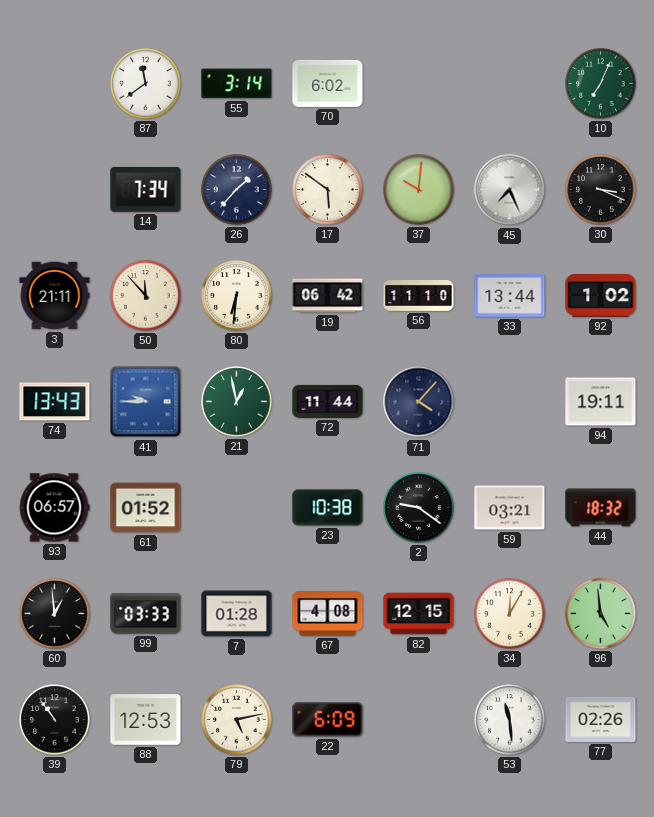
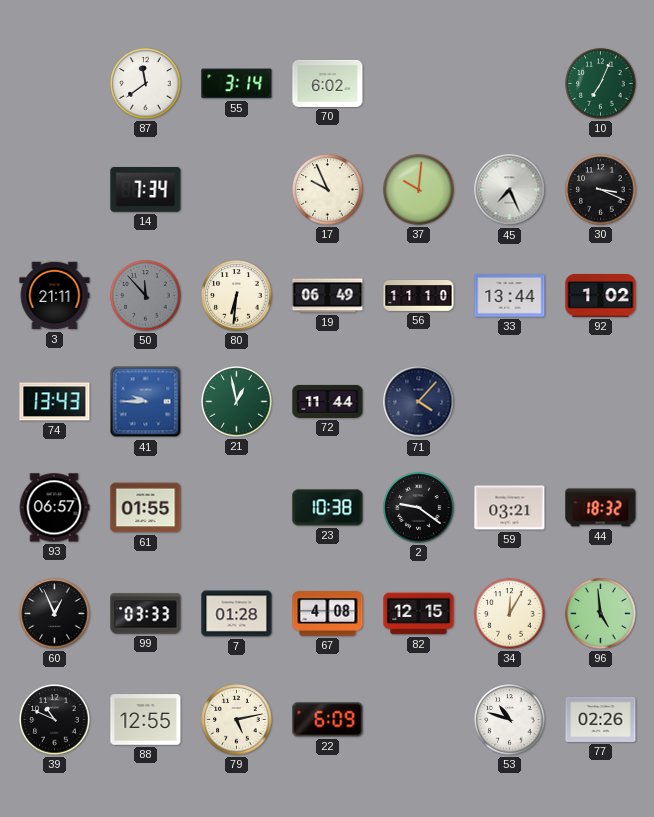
26: 1:37 -> none (237, 190)
17: 5:51 -> 9:56 (328, 190)
50 dial: cream -> grey (146, 296)
19: 06:42 -> 06:49 (328, 296)
94: 19:11 -> none (601, 402)
61: 01:52 -> 01:55 (146, 508)
60: 12:59 -> 12:56 (55, 614)
39: 10:54 -> 10:49 (55, 720)
88: 12:53 -> 12:55 (146, 720)
53: 11:29 -> 10:48 (510, 720)
